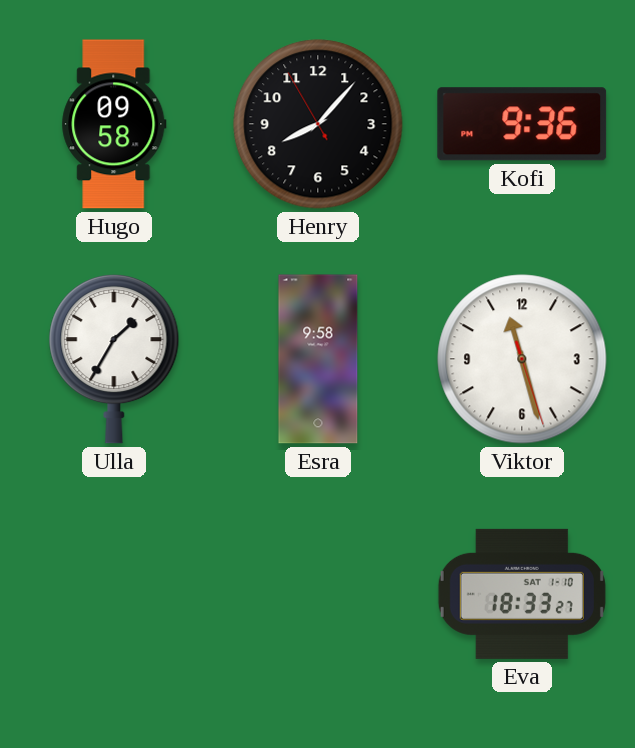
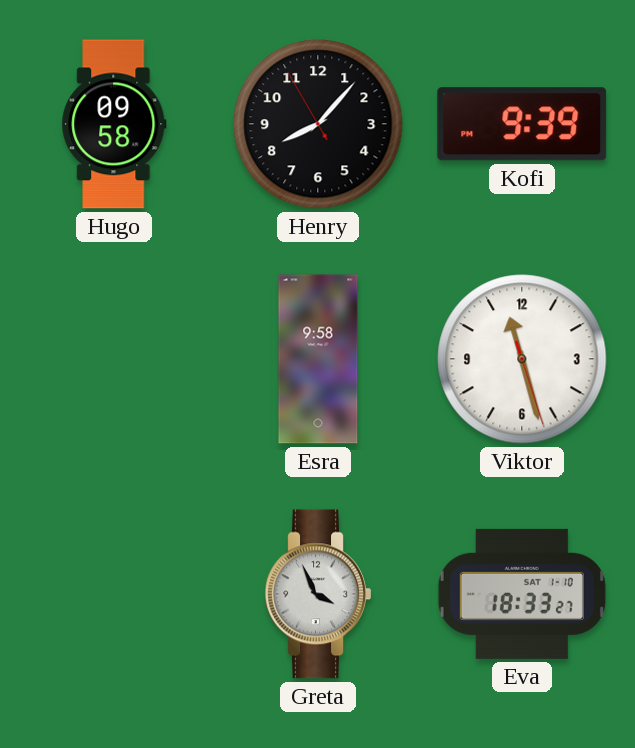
Kofi: 9:36 -> 9:39 (522, 124)
Ulla: 1:35 -> none (114, 359)
Greta: none -> 3:56 (318, 594)
